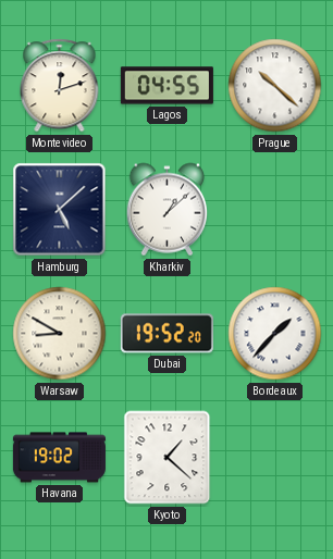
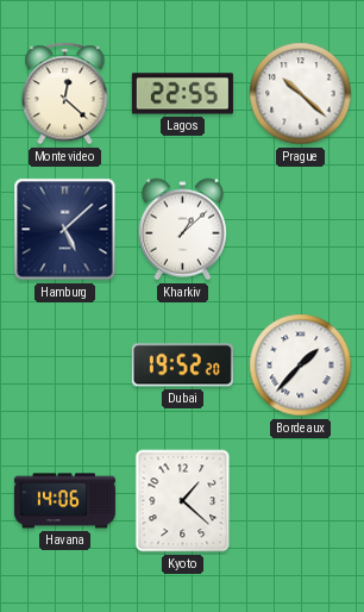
Montevideo: 12:12 -> 12:22 (65, 94)
Lagos: 04:55 -> 22:55 (182, 94)
Warsaw: 8:50 -> none (60, 334)
Havana: 19:02 -> 14:06 (64, 501)
